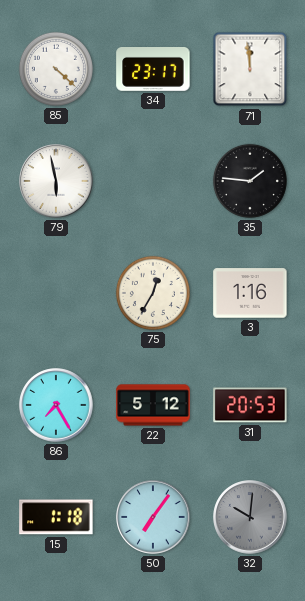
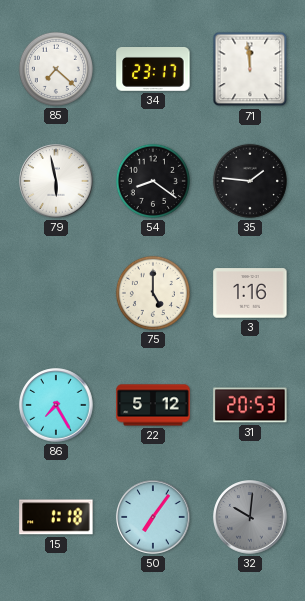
85: 4:22 -> 7:22 (56, 69)
54: none -> 8:21 (153, 181)
75: 12:35 -> 5:00 (153, 293)
